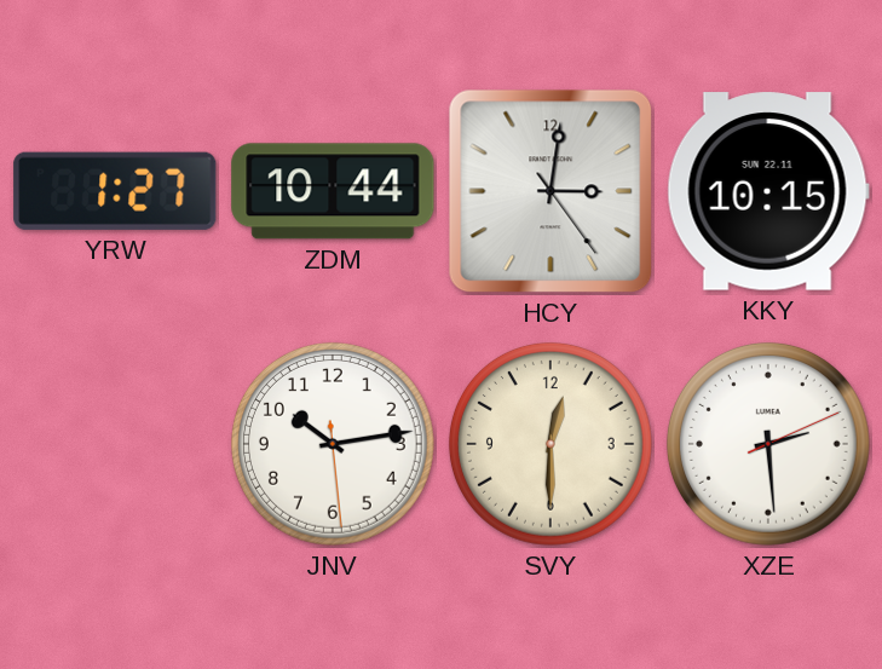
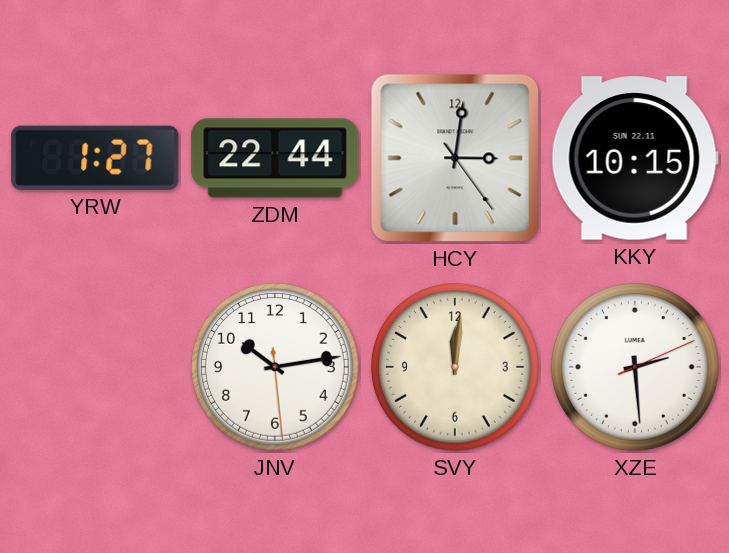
ZDM: 10:44 -> 22:44 (275, 158)
SVY: 12:30 -> 12:01 (455, 367)
